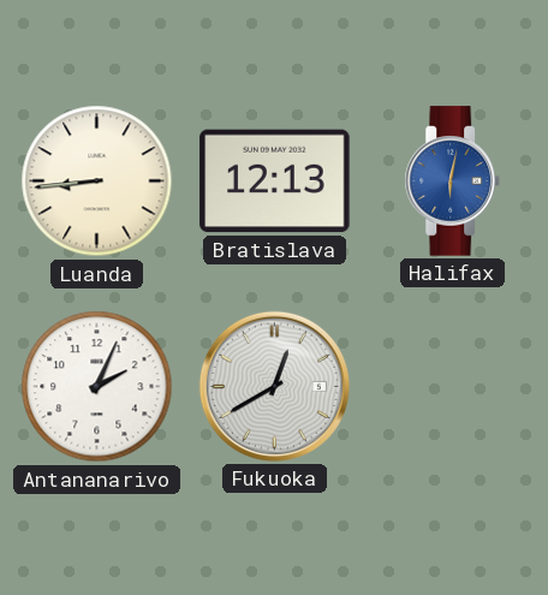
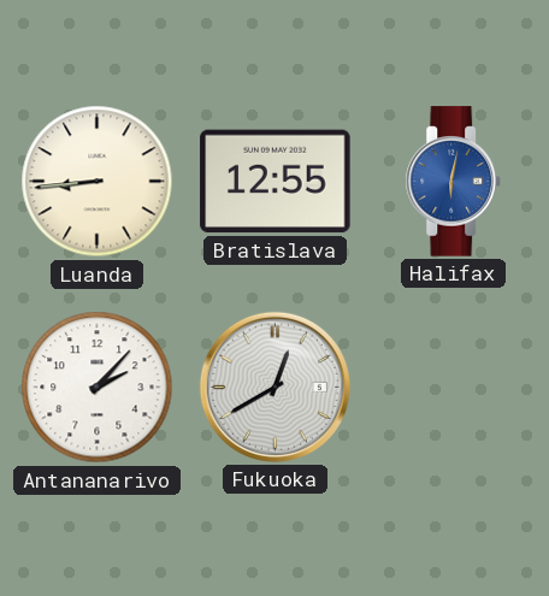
Bratislava: 12:13 -> 12:55 (276, 182)
Antananarivo: 2:04 -> 2:07 (98, 388)
